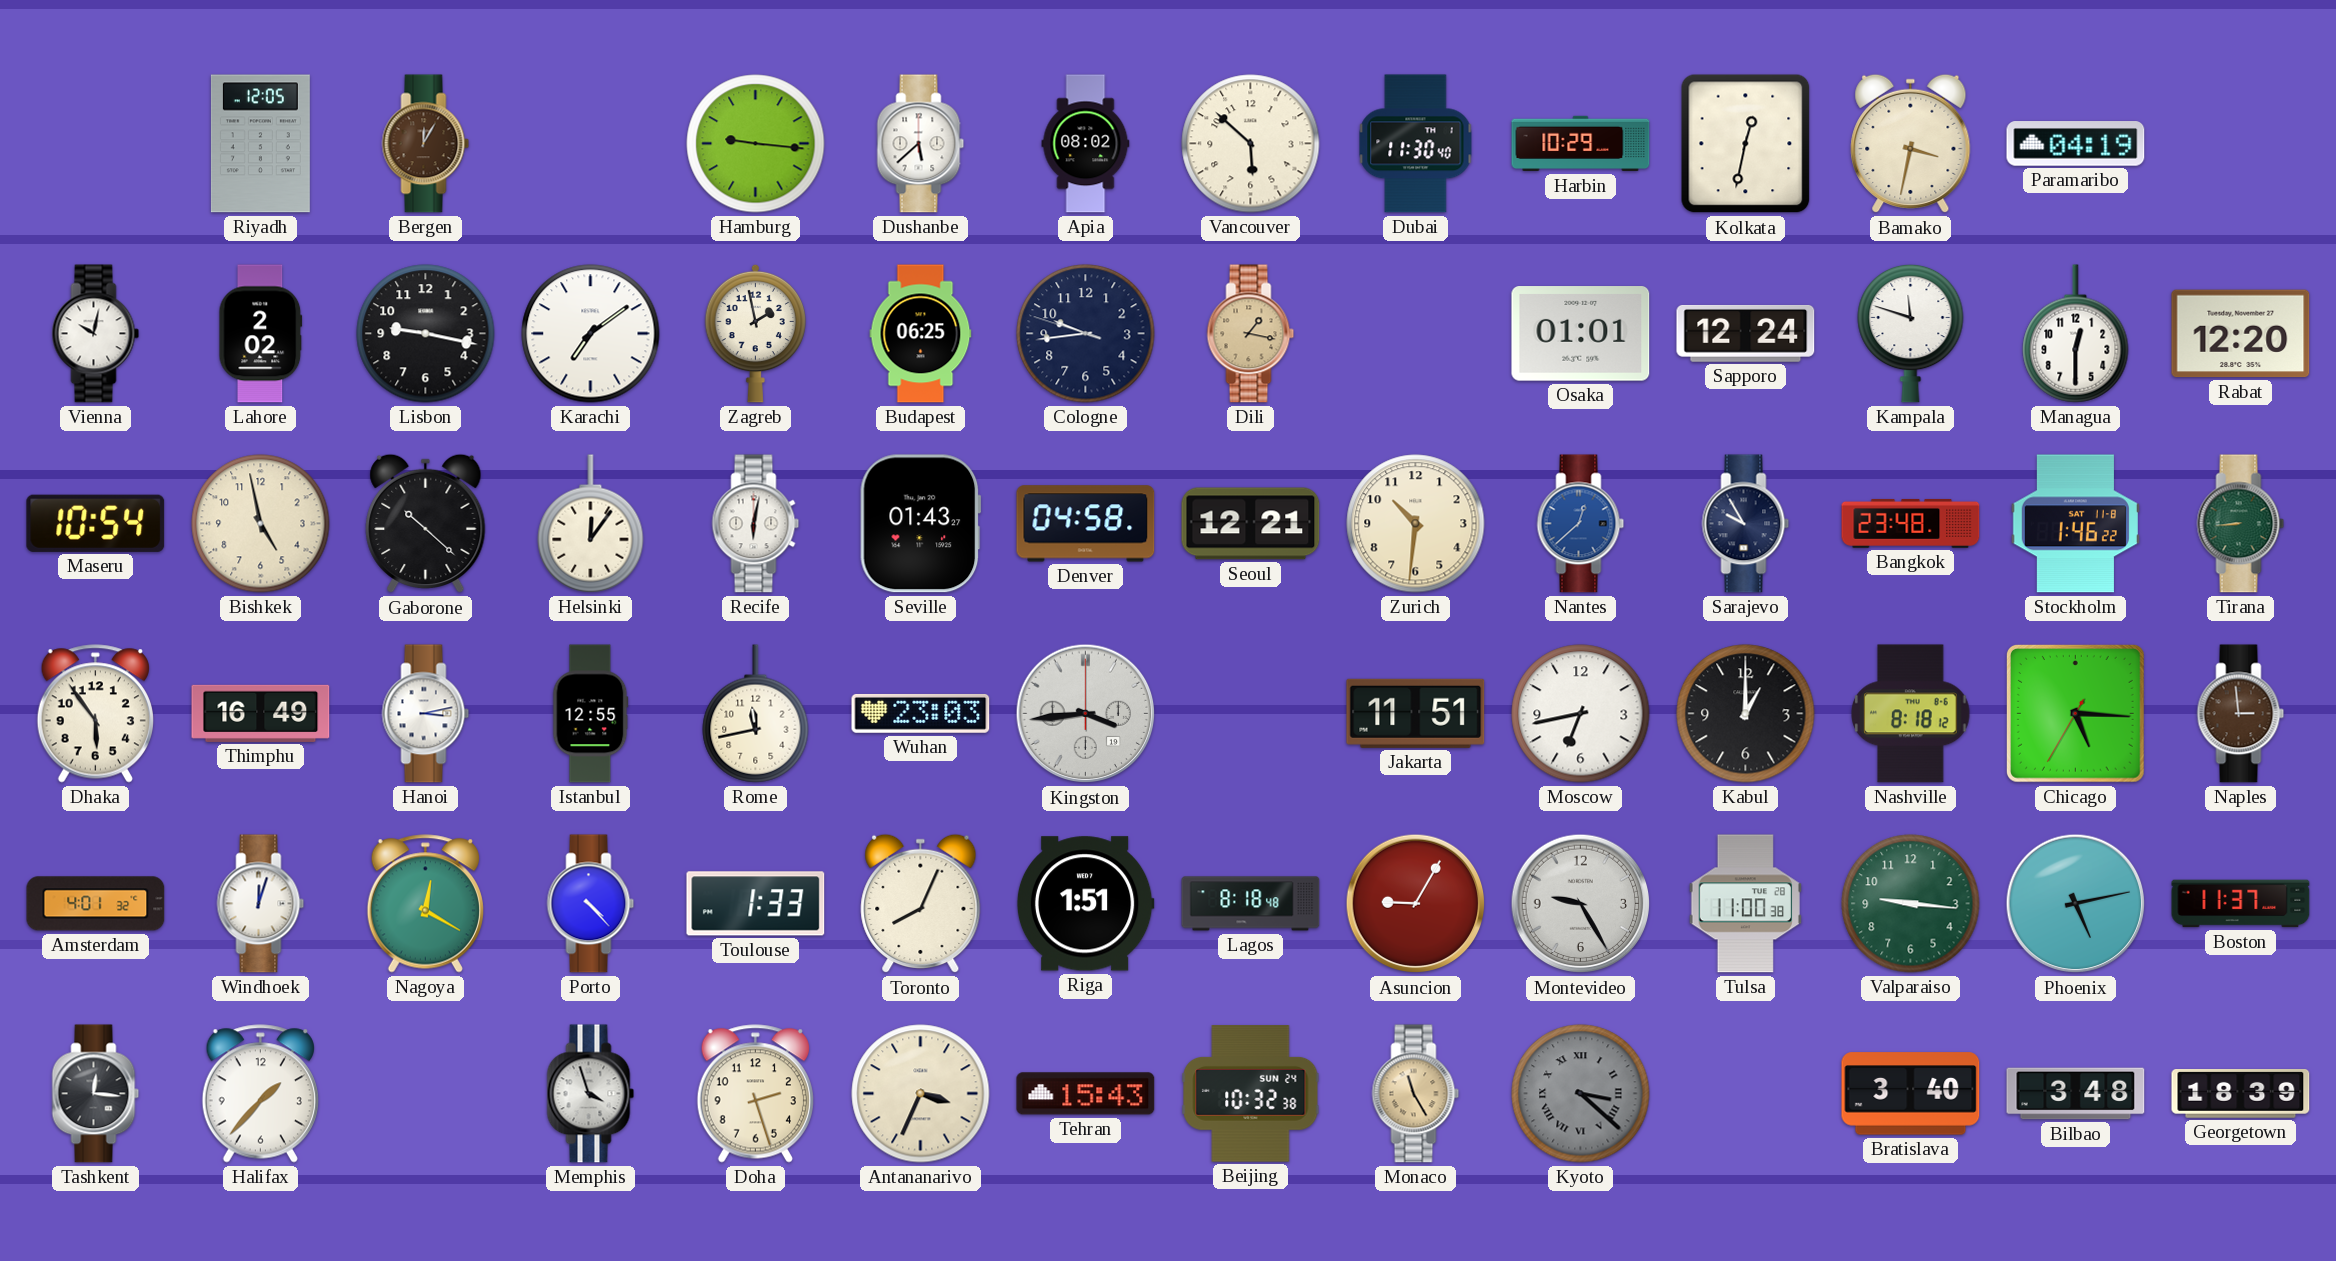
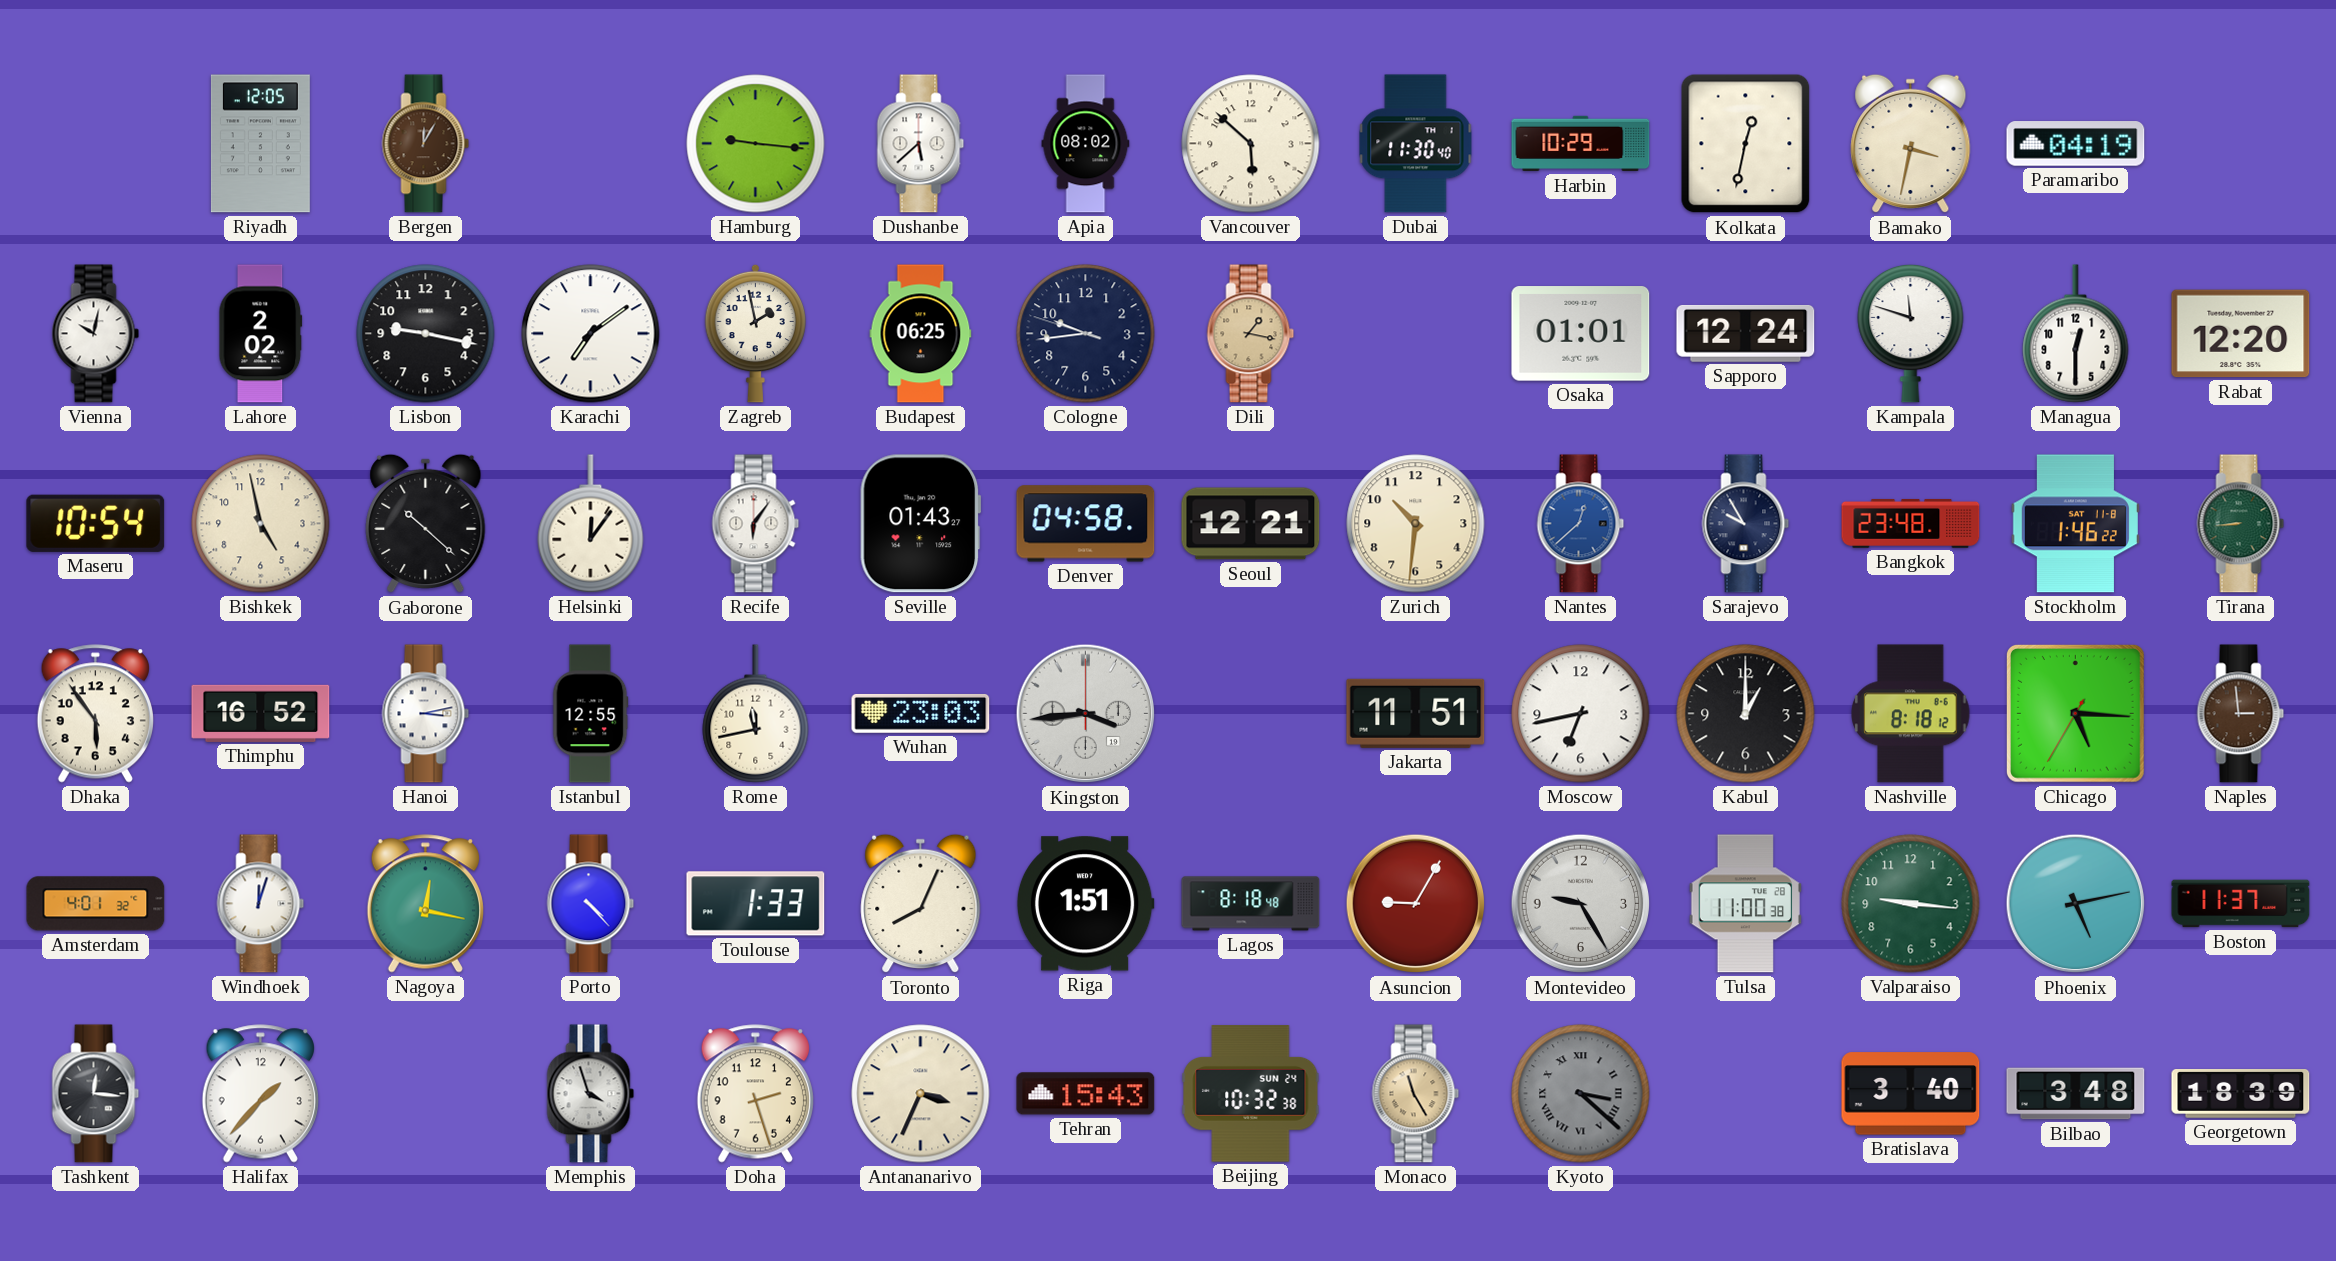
Recife: 6:02 -> 6:06 (756, 524)
Thimphu: 16:49 -> 16:52 (261, 713)
Nagoya: 12:20 -> 12:17 (425, 904)
